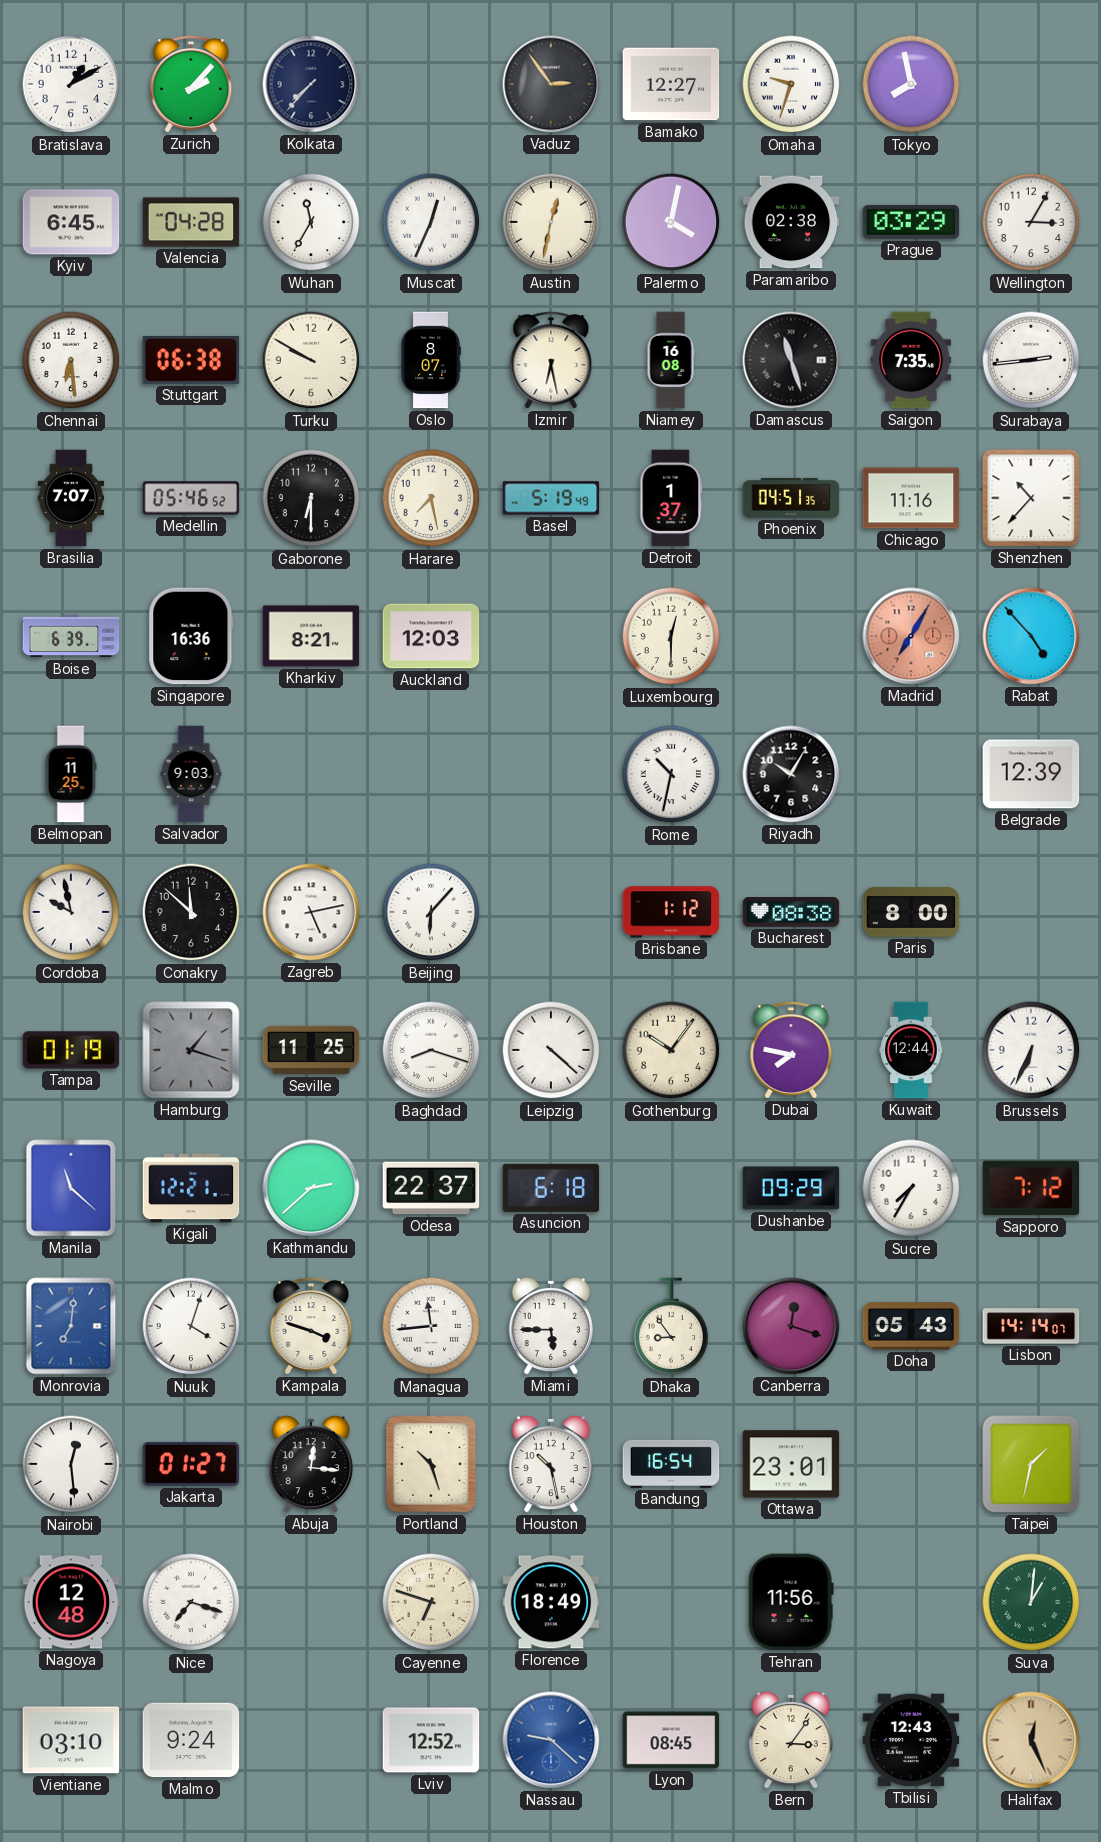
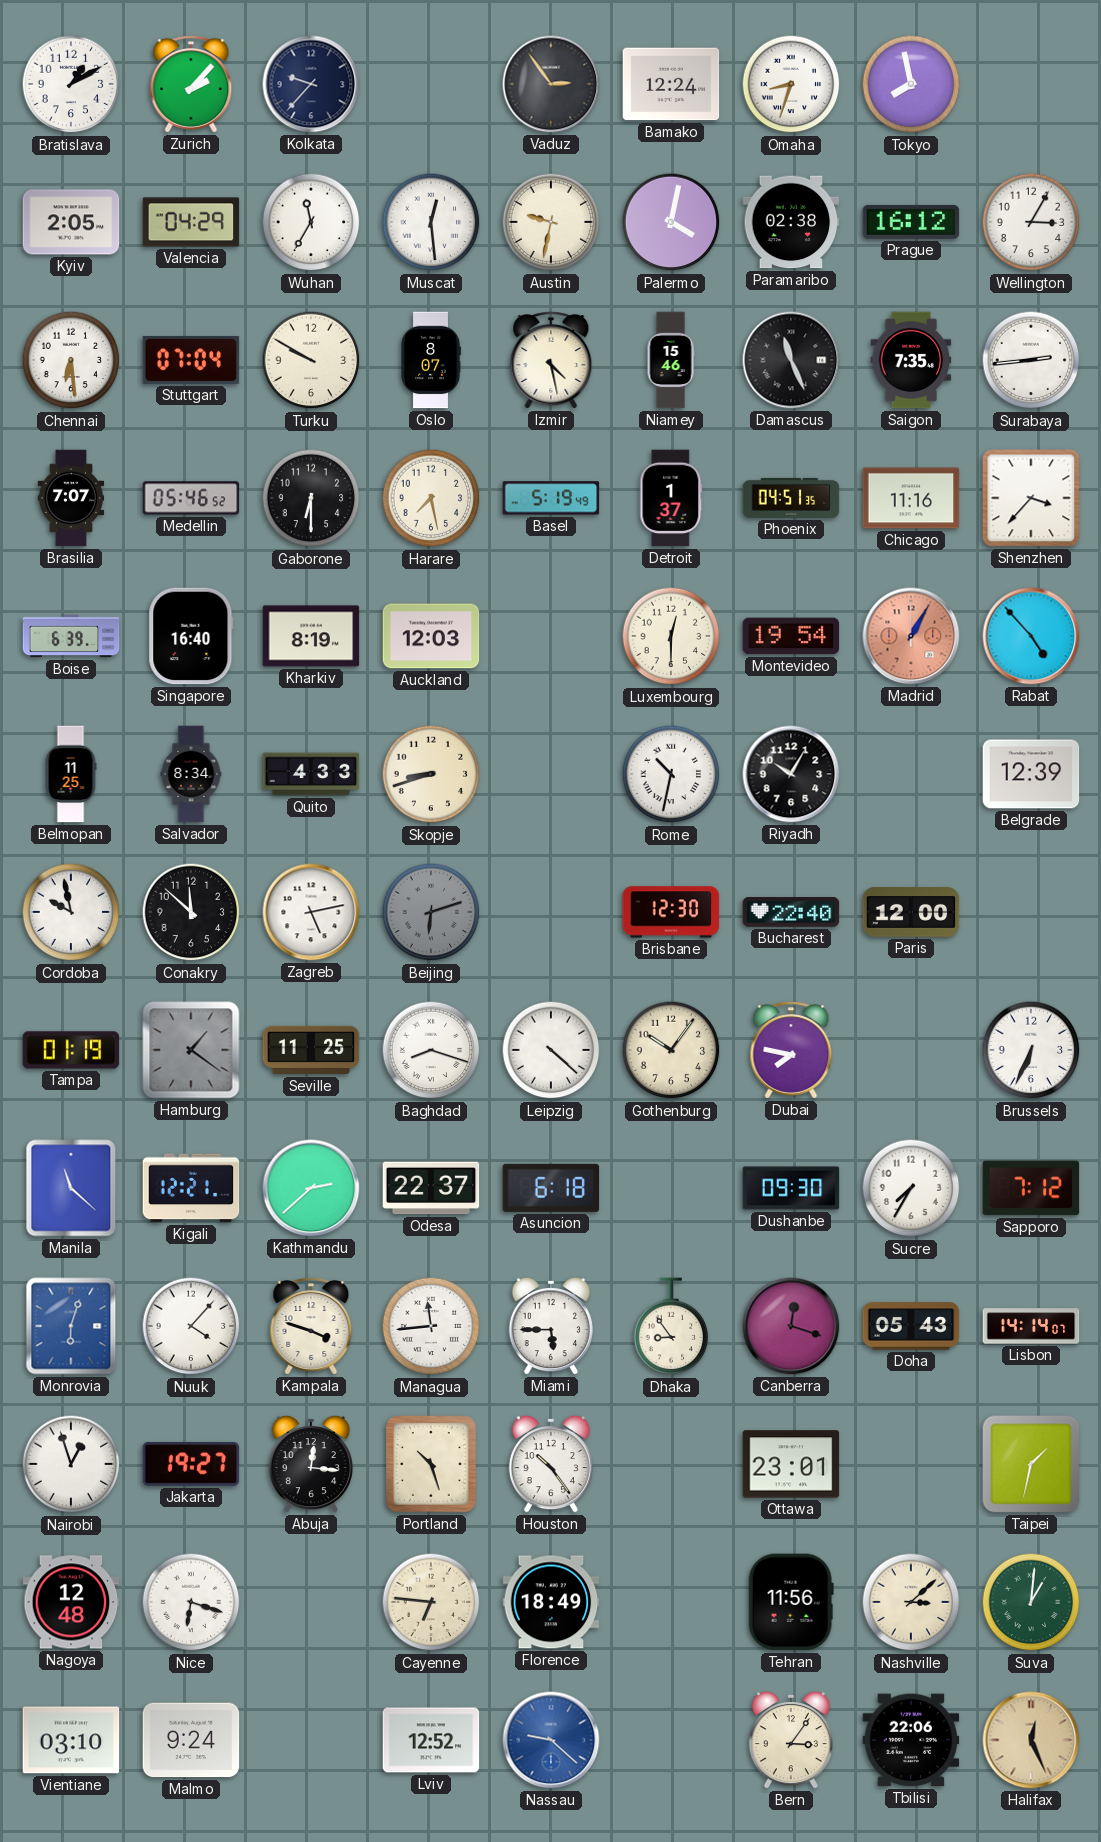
Kolkata: 7:37 -> 9:37 (311, 84)
Bamako: 12:27 -> 12:24 (671, 84)
Omaha: 9:33 -> 8:33 (791, 84)
Kyiv: 6:45 -> 2:05 (71, 222)
Valencia: 04:28 -> 04:29 (191, 222)
Muscat: 12:34 -> 12:29 (431, 222)
Austin: 12:32 -> 9:32 (551, 222)
Prague: 03:29 -> 16:12 (911, 222)
Stuttgart: 06:38 -> 07:04 (191, 360)
Izmir: 6:28 -> 4:28 (551, 360)
Niamey: 16:08 -> 15:46 (671, 360)
Damascus: 11:27 -> 11:26 (791, 360)
Shenzhen: 10:37 -> 3:37 (1031, 498)
Singapore: 16:36 -> 16:40 (191, 636)
Kharkiv: 8:21 -> 8:19 (311, 636)
Montevideo: none -> 19:54 (791, 636)
Madrid: 7:05 -> 1:05 (911, 636)
Salvador: 9:03 -> 8:34 (191, 774)
Quito: none -> 4:33 (311, 774)
Skopje: none -> 8:42 (431, 774)
Beijing: 6:07 -> 6:12 (431, 912)
Beijing dial: white -> grey (431, 912)
Brisbane: 1:12 -> 12:30 (671, 912)
Bucharest: 08:38 -> 22:40 (791, 912)
Paris: 8:00 -> 12:00 (911, 912)
Hamburg: 1:18 -> 1:21 (191, 1050)
Kuwait: 12:44 -> none (911, 1050)
Dushanbe: 09:29 -> 09:30 (791, 1188)
Monrovia: 7:01 -> 6:03 (71, 1326)
Nuuk: 4:03 -> 4:07 (191, 1326)
Nairobi: 12:29 -> 12:57 (71, 1464)
Jakarta: 01:27 -> 19:27 (191, 1464)
Houston: 10:28 -> 10:24 (551, 1464)
Bandung: 16:54 -> none (671, 1464)
Nice: 7:18 -> 6:18 (191, 1602)
Cayenne: 6:48 -> 6:46 (431, 1602)
Nashville: none -> 3:08 (911, 1602)
Lyon: 08:45 -> none (671, 1740)
Tbilisi: 12:43 -> 22:06 (911, 1740)
